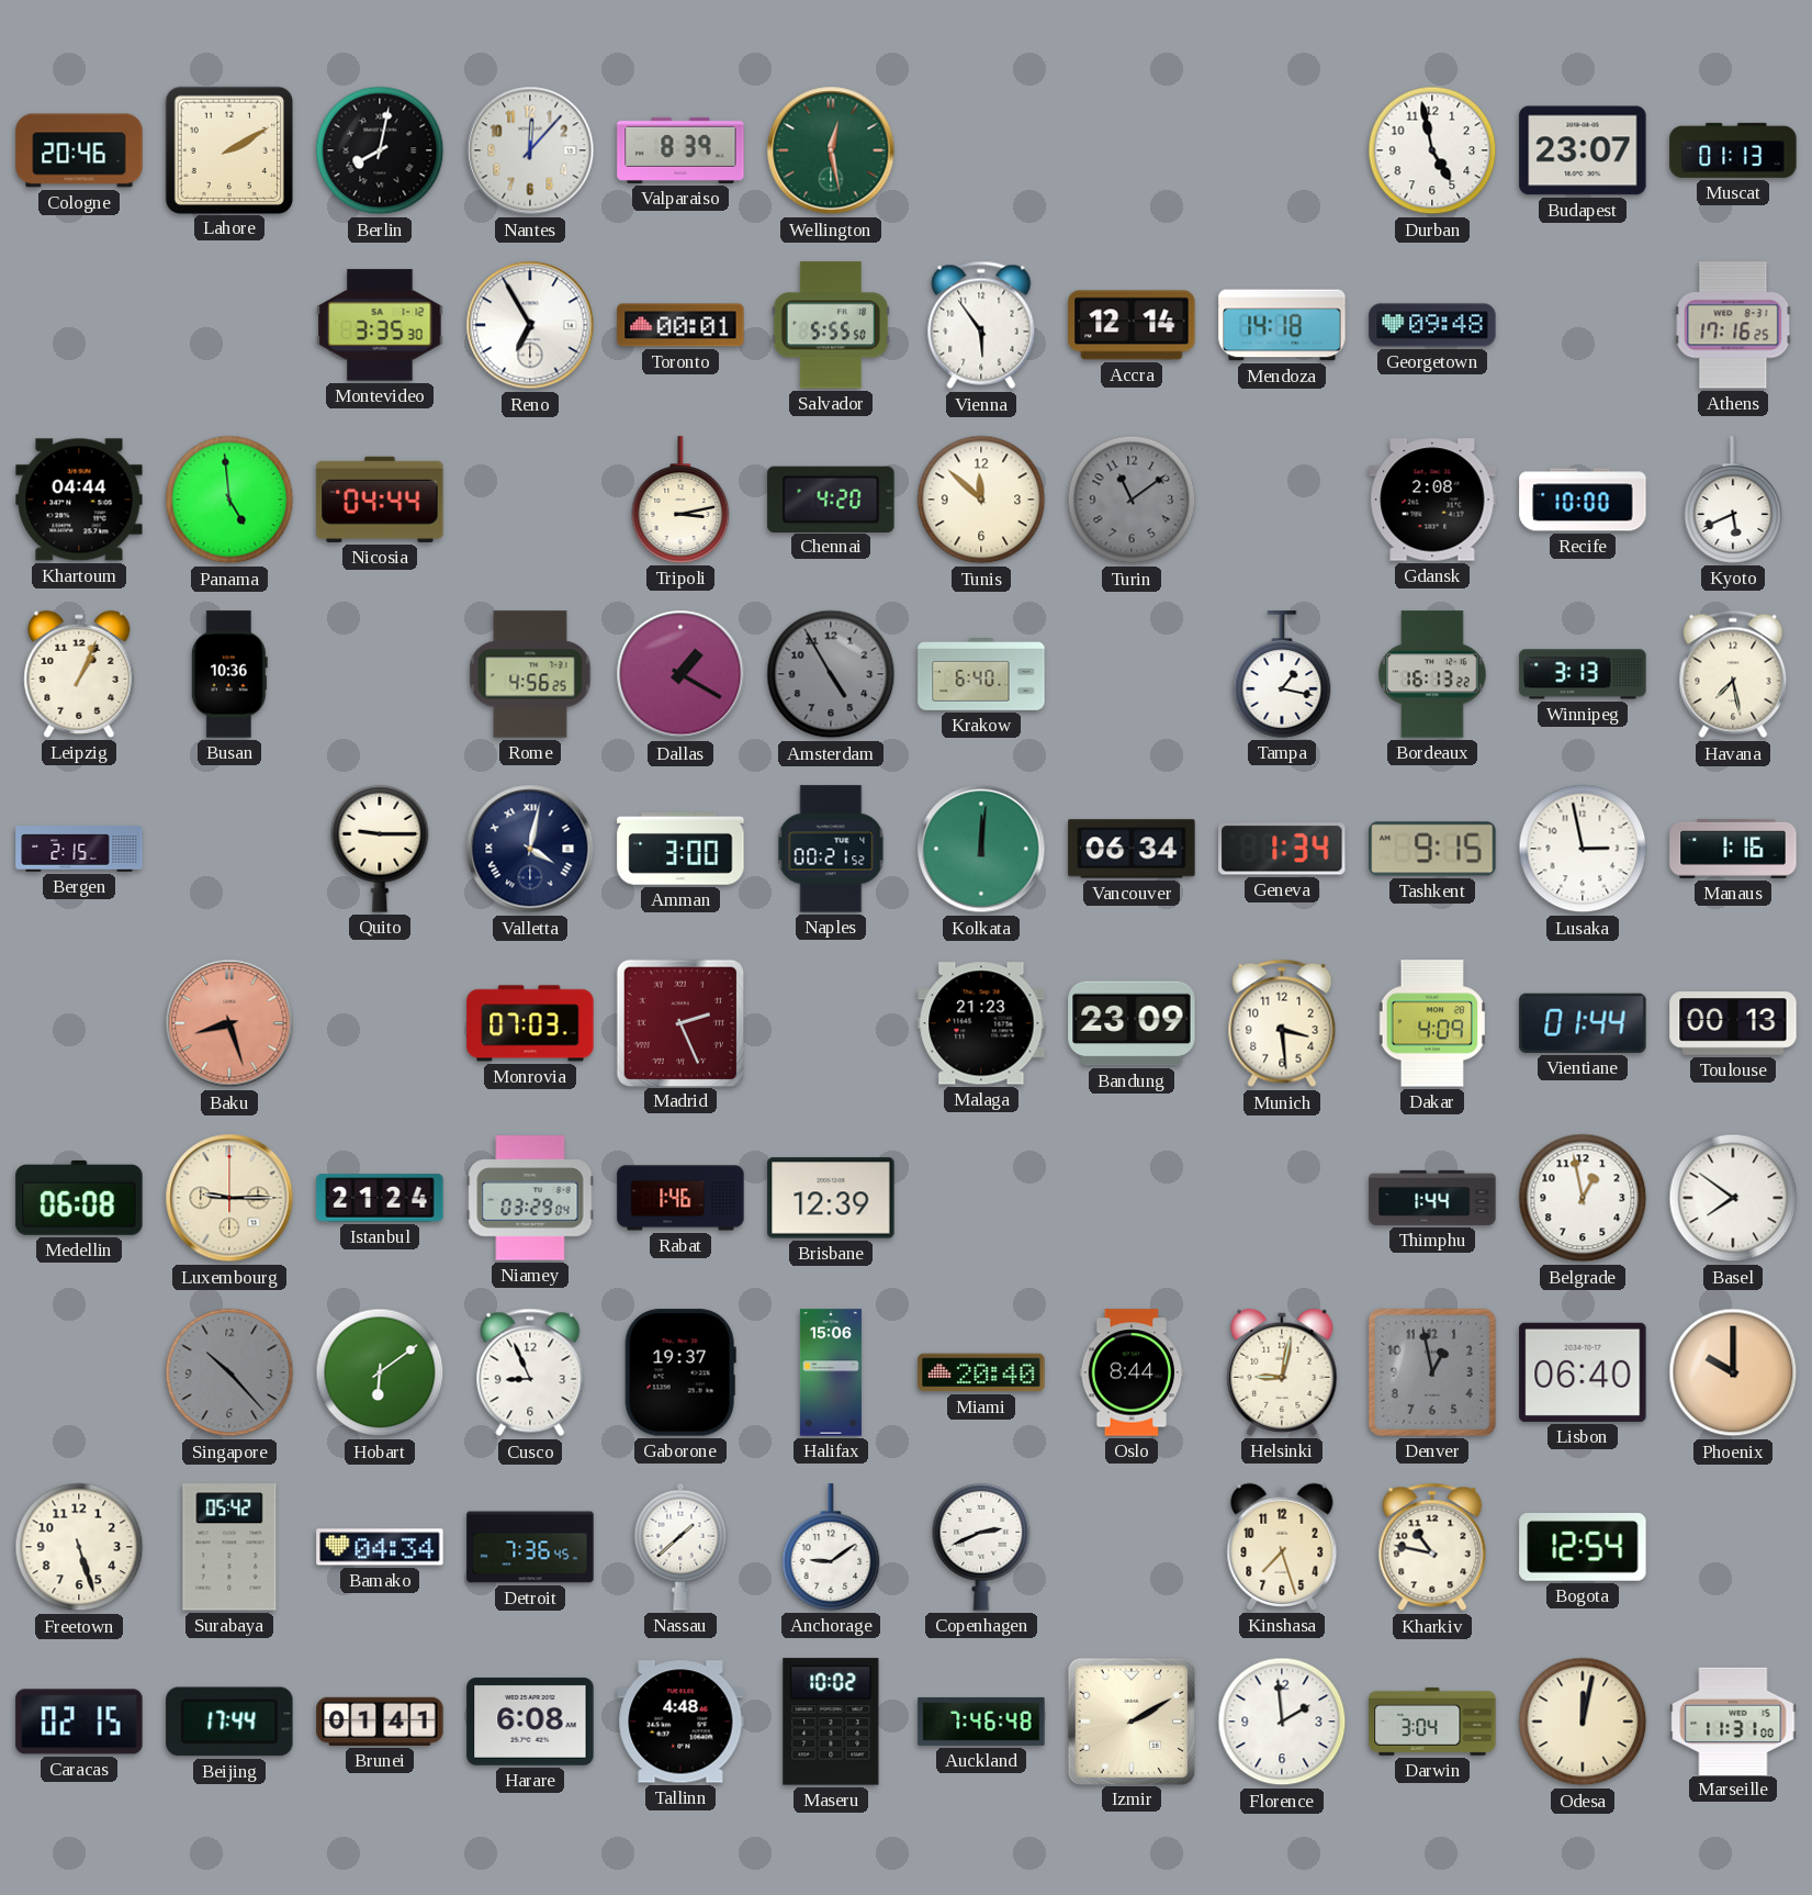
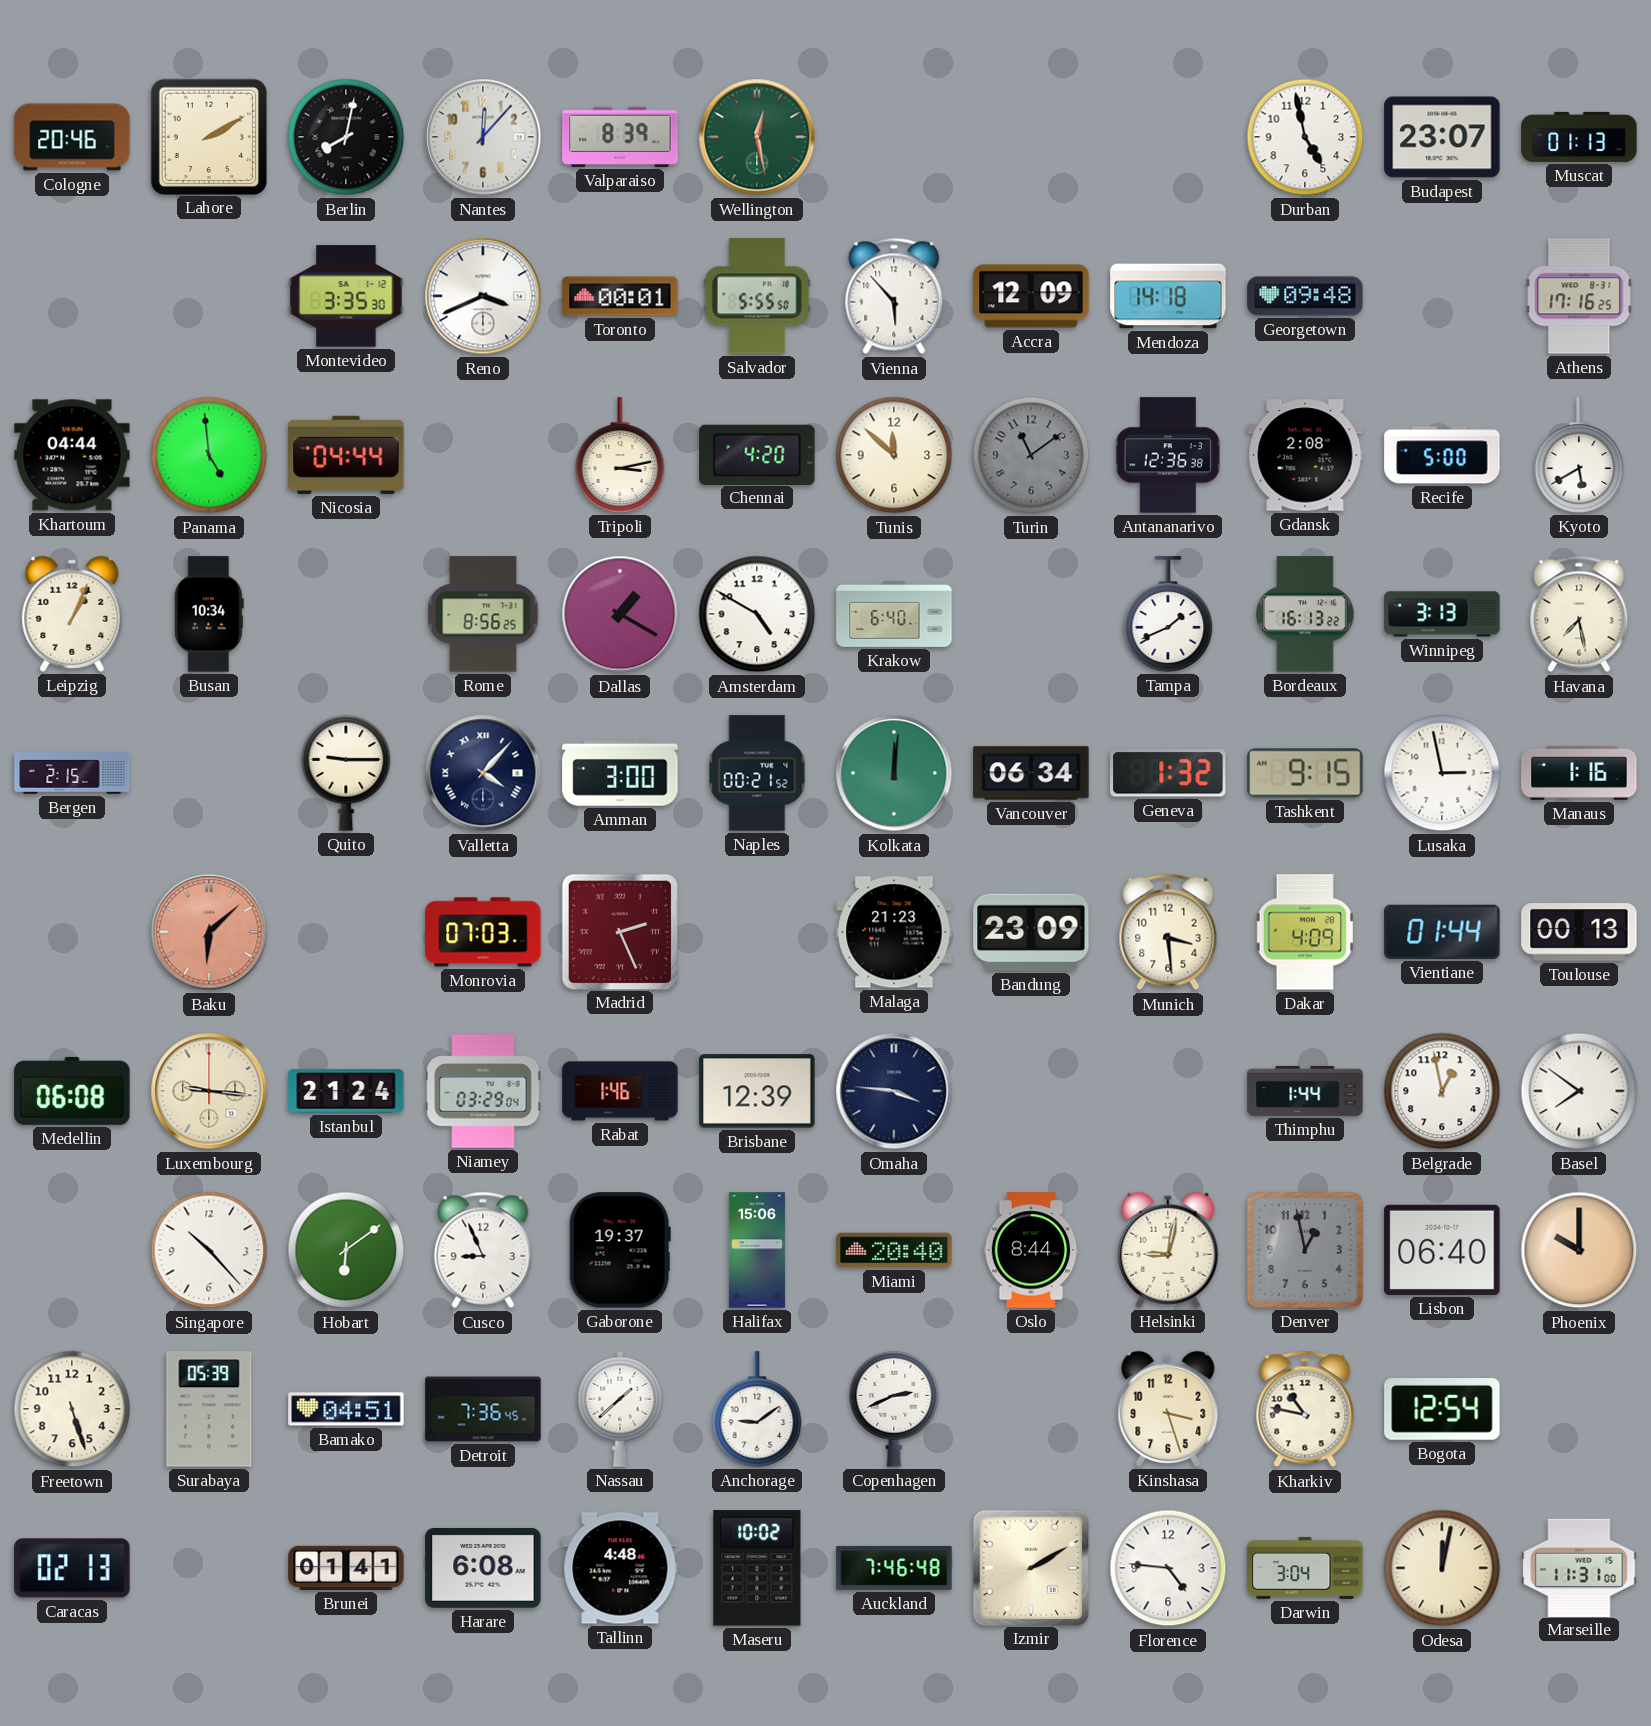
Reno: 6:55 -> 3:41 (483, 296)
Vienna: 5:54 -> 5:53 (894, 296)
Accra: 12:14 -> 12:09 (1031, 296)
Antananarivo: none -> 12:36 (1168, 455)
Recife: 10:00 -> 5:00 (1442, 455)
Kyoto: 5:41 -> 5:40 (1579, 455)
Busan: 10:36 -> 10:34 (209, 614)
Rome: 4:56 -> 8:56 (483, 614)
Amsterdam: 4:55 -> 4:50 (757, 614)
Amsterdam dial: grey -> white (757, 614)
Tampa: 1:17 -> 1:41 (1168, 614)
Valletta: 4:02 -> 4:07 (483, 773)
Geneva: 1:34 -> 1:32 (1168, 773)
Baku: 8:27 -> 6:08 (209, 932)
Luxembourg: 9:15 -> 9:16 (209, 1091)
Omaha: none -> 3:46 (894, 1091)
Singapore dial: grey -> white (209, 1250)
Surabaya: 05:42 -> 05:39 (209, 1409)
Bamako: 04:34 -> 04:51 (346, 1409)
Kinshasa: 7:27 -> 3:27 (1168, 1409)
Caracas: 02:15 -> 02:13 (72, 1568)
Beijing: 17:44 -> none (229, 1722)
Florence: 1:59 -> 4:46 (1168, 1568)
